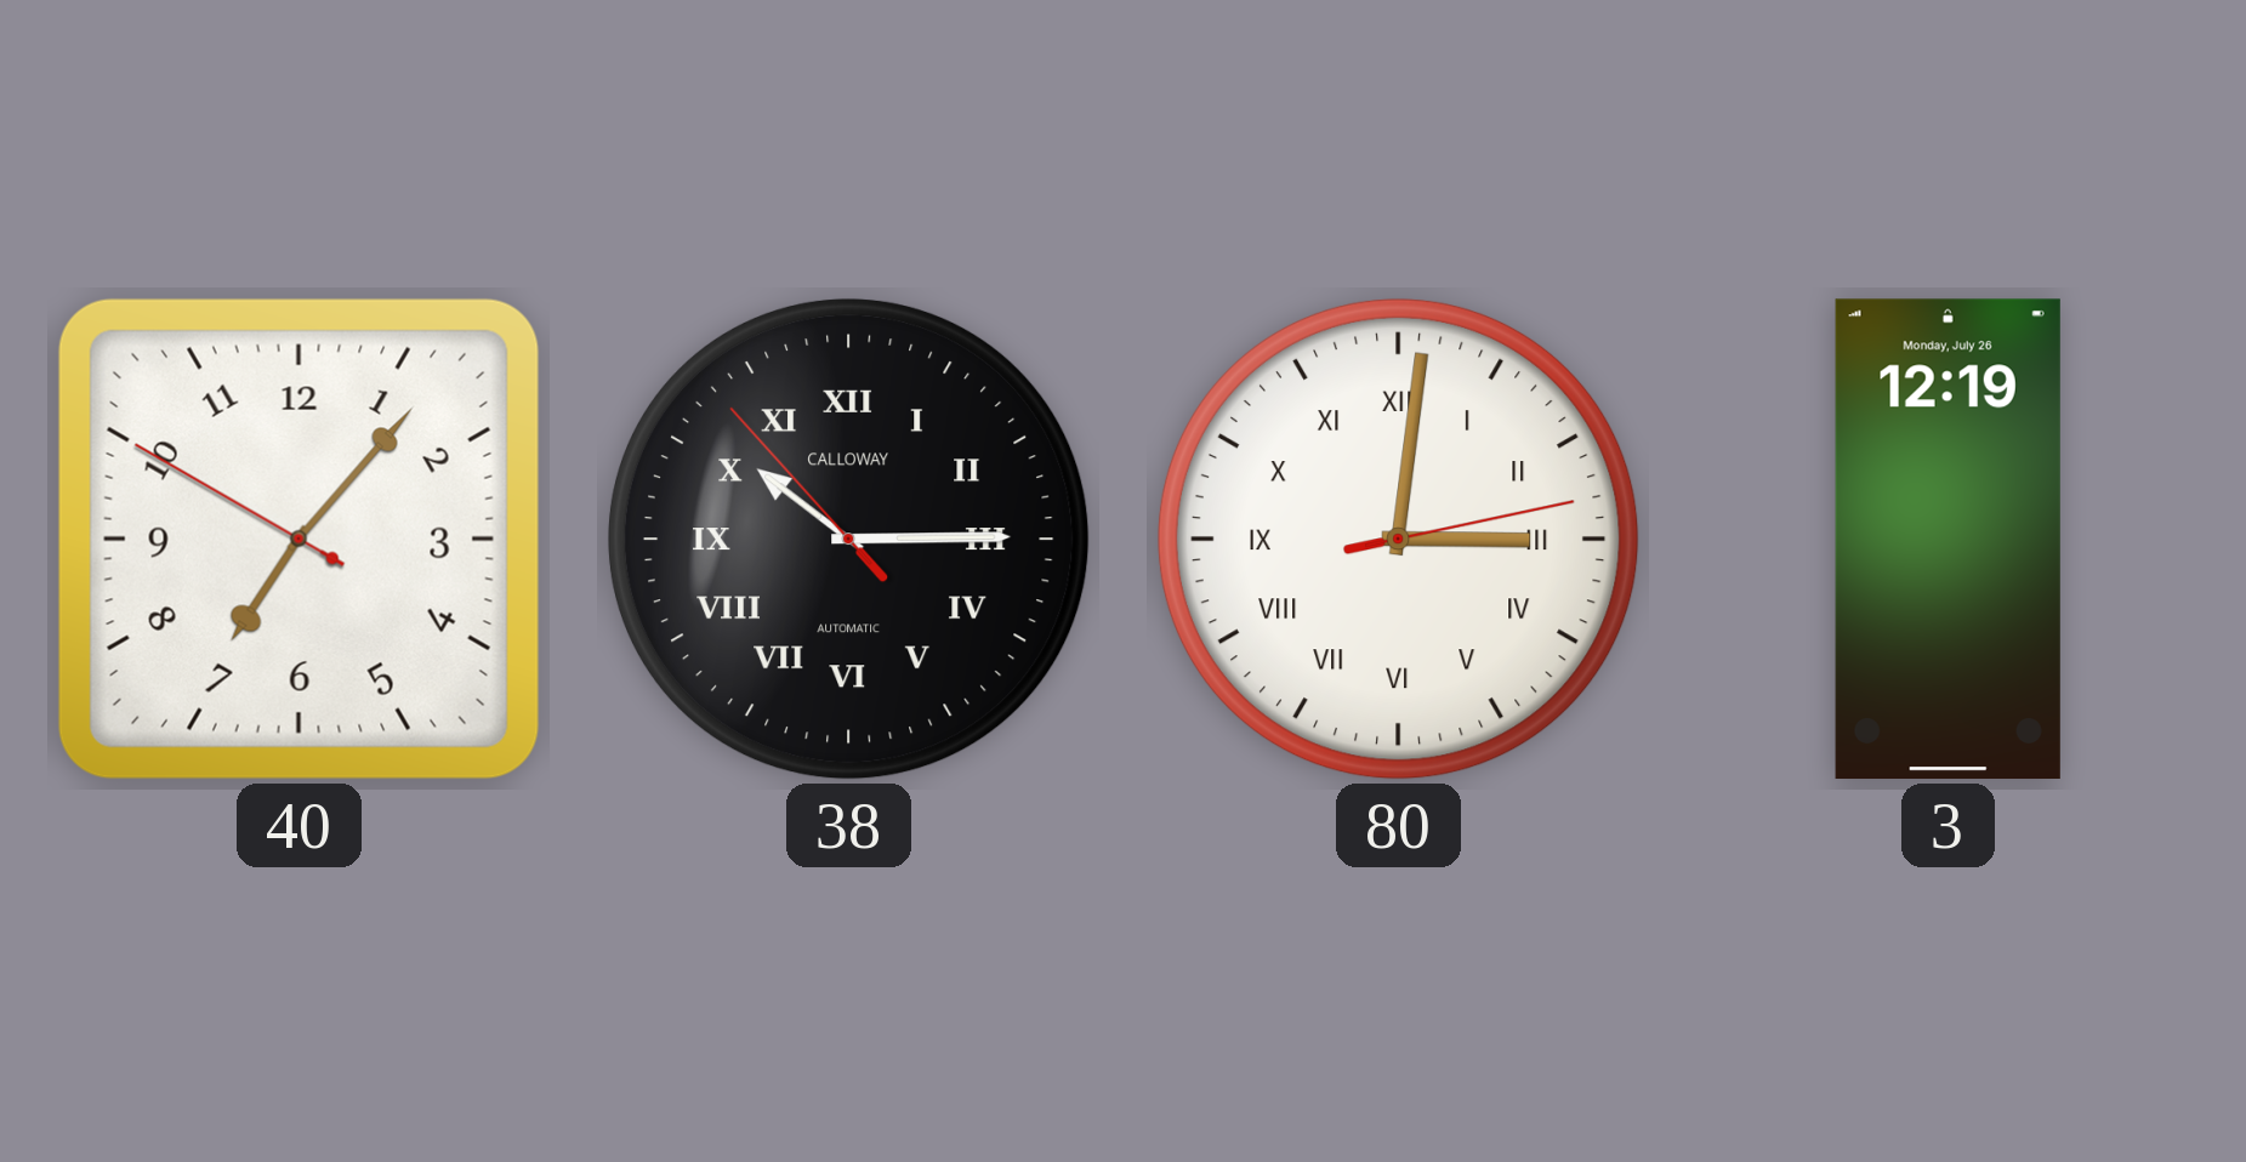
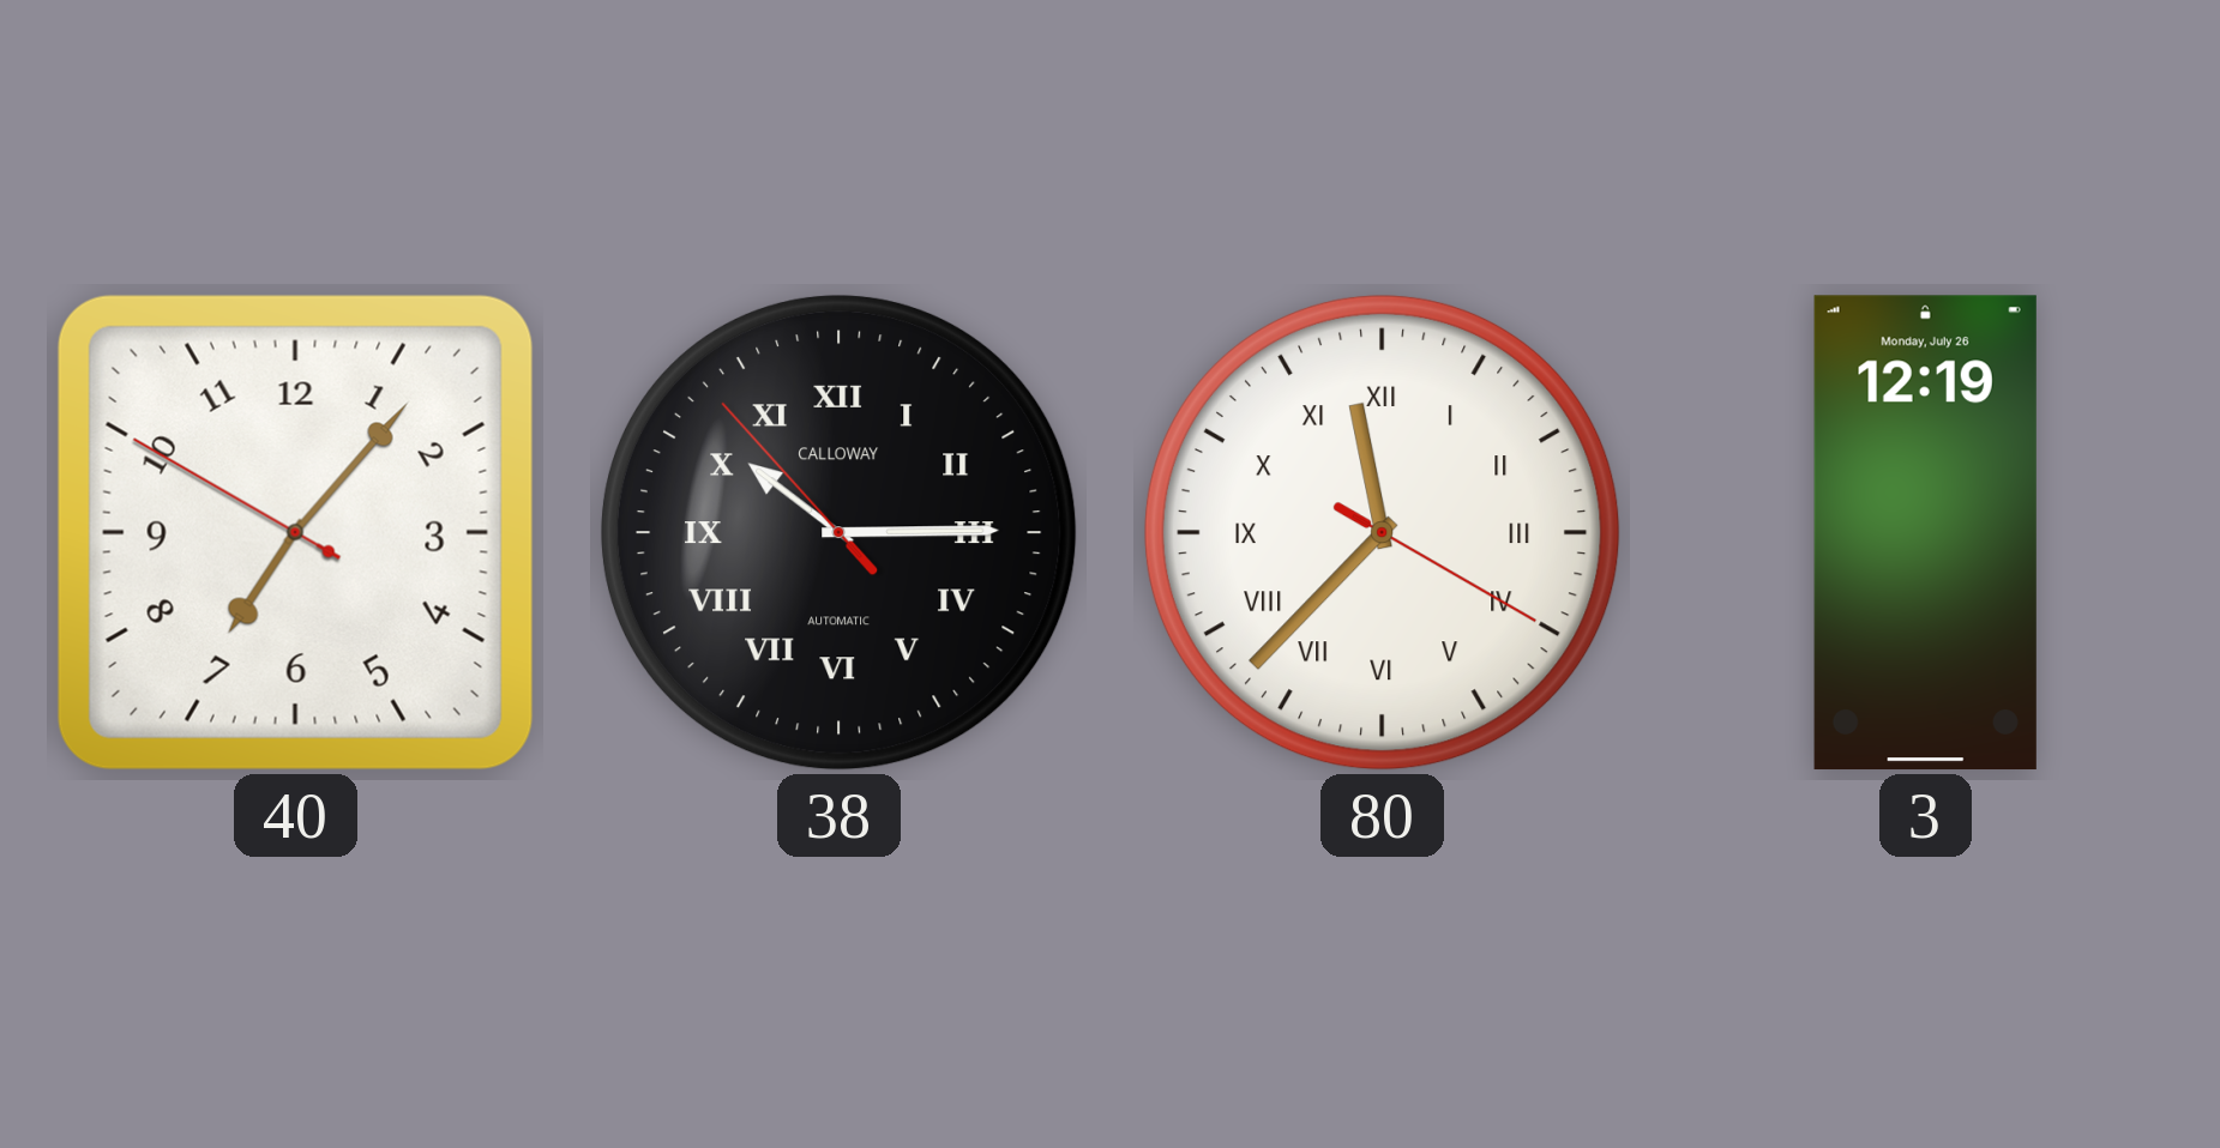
80: 3:01 -> 11:37 (1382, 532)
